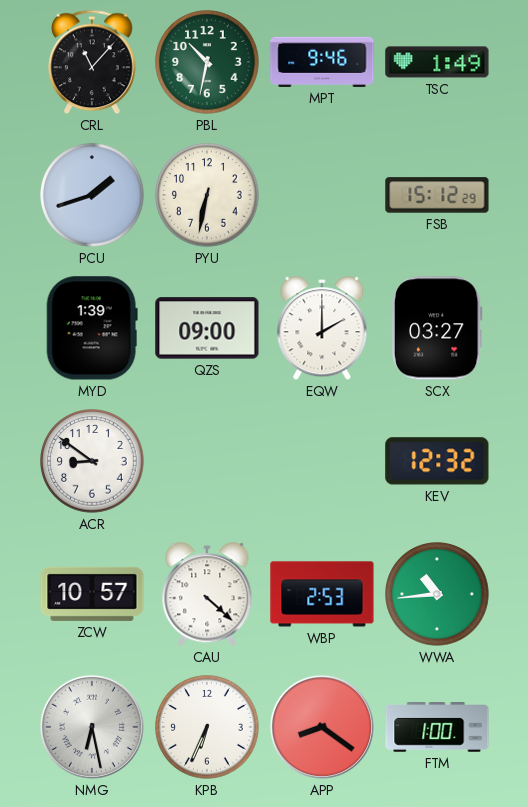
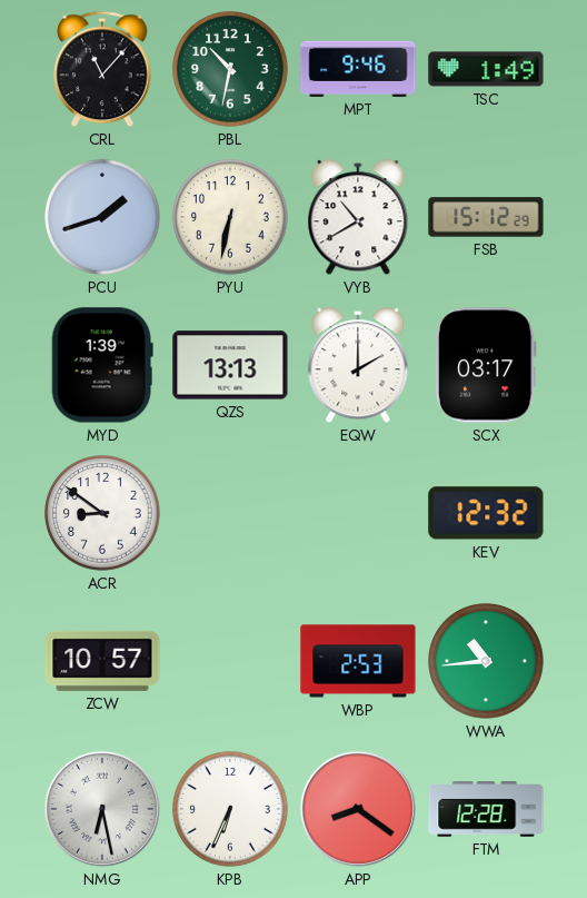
VYB: none -> 10:40 (358, 218)
QZS: 09:00 -> 13:13 (230, 365)
SCX: 03:27 -> 03:17 (486, 365)
CAU: 4:22 -> none (207, 595)
FTM: 1:00 -> 12:28 (486, 810)
